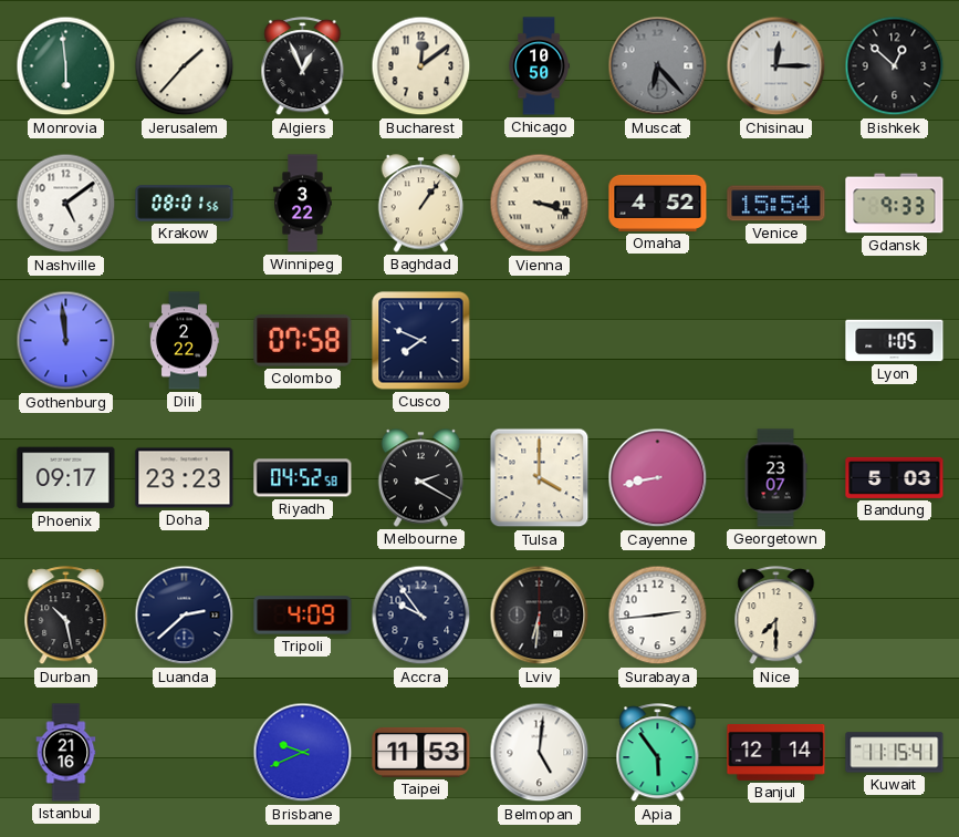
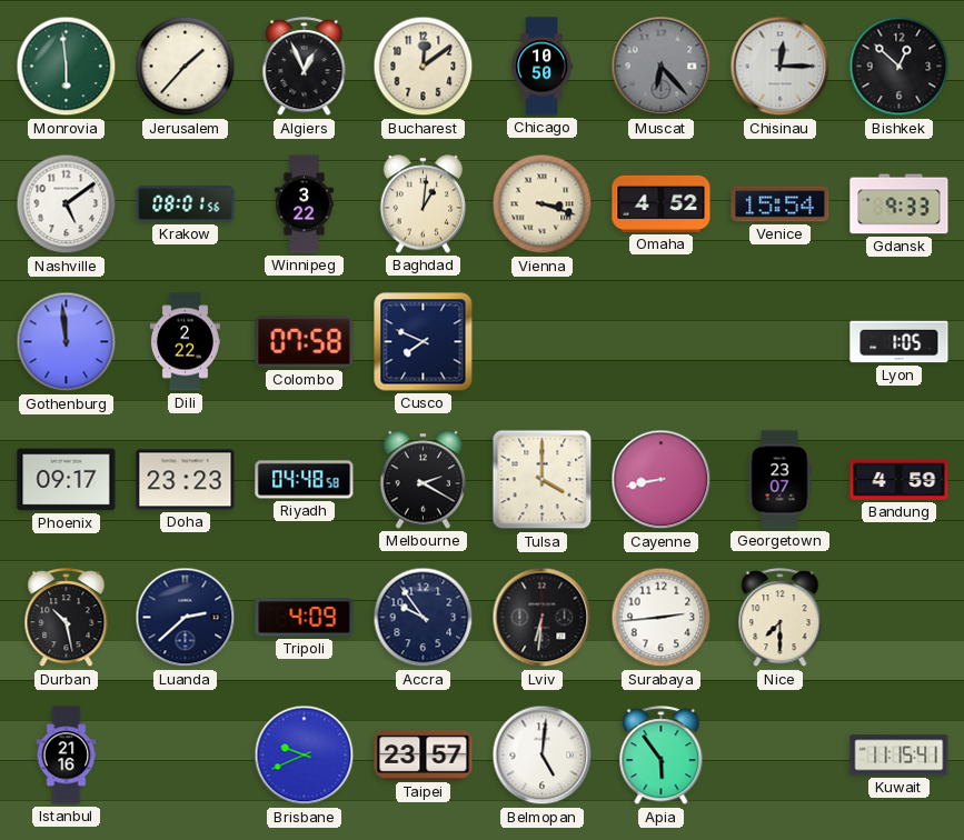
Baghdad: 1:06 -> 1:01 (424, 204)
Riyadh: 04:52 -> 04:48 (305, 480)
Bandung: 5:03 -> 4:59 (900, 479)
Taipei: 11:53 -> 23:57 (424, 754)
Banjul: 12:14 -> none (776, 752)
